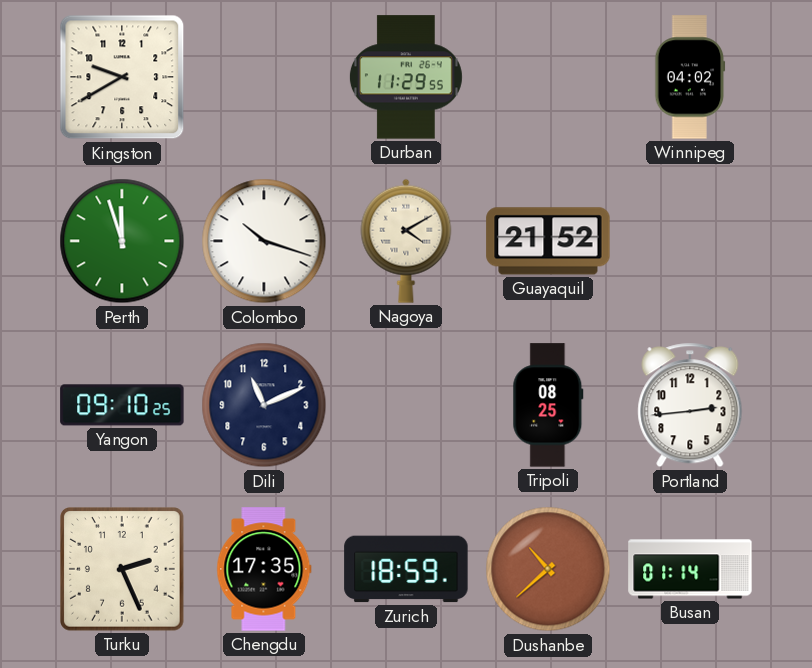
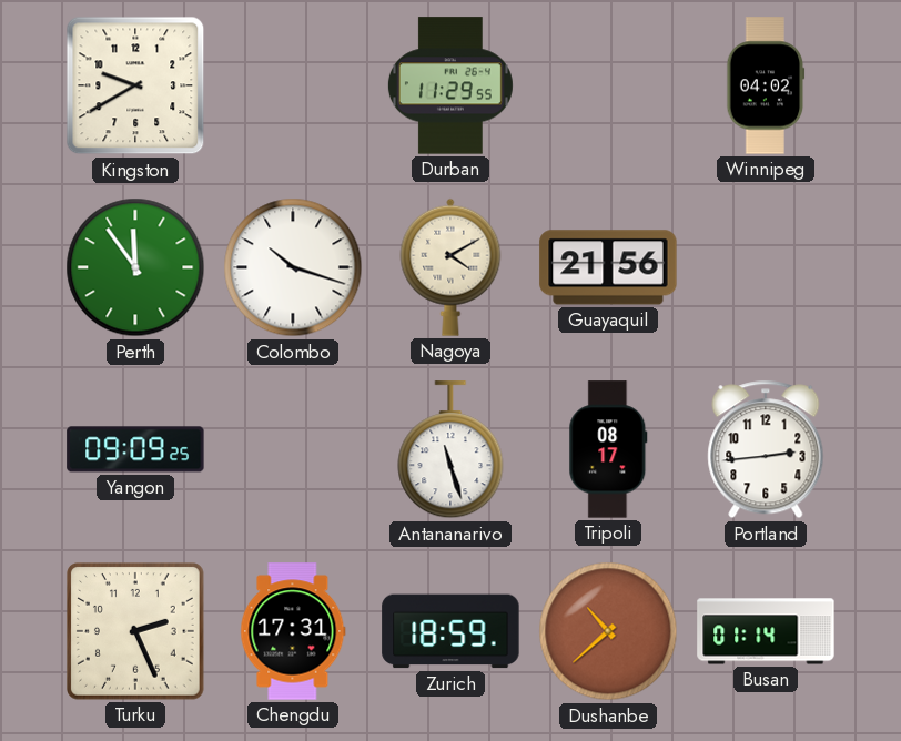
Perth: 11:57 -> 11:54 (135, 267)
Guayaquil: 21:52 -> 21:56 (608, 267)
Yangon: 09:10 -> 09:09 (135, 449)
Dili: 11:11 -> none (264, 405)
Antananarivo: none -> 11:27 (450, 450)
Tripoli: 08:25 -> 08:17 (608, 449)
Chengdu: 17:35 -> 17:31 (293, 631)
